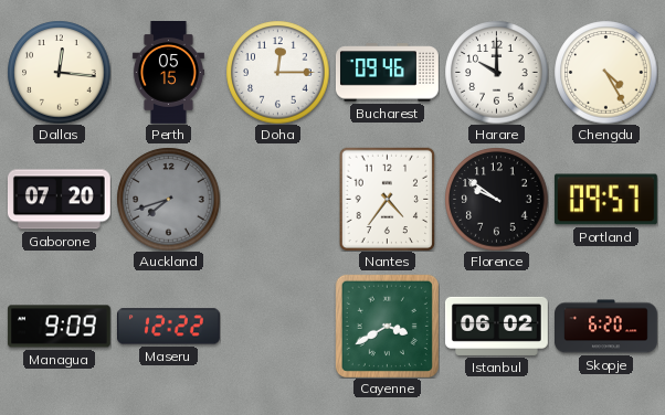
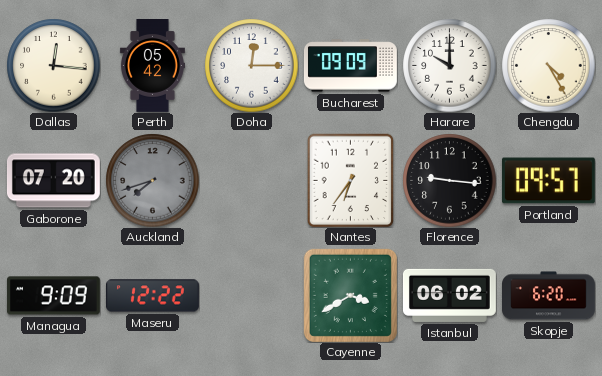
Perth: 05:15 -> 05:42 (152, 66)
Bucharest: 09:46 -> 09:09 (350, 66)
Nantes: 4:36 -> 6:36 (351, 180)
Florence: 9:51 -> 9:16 (449, 180)
